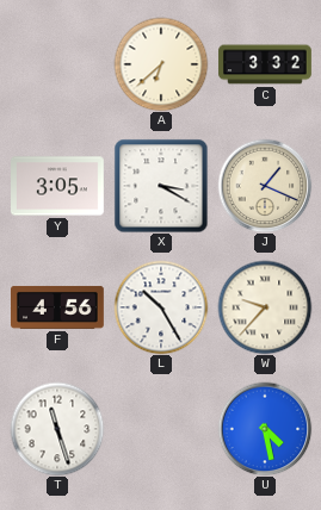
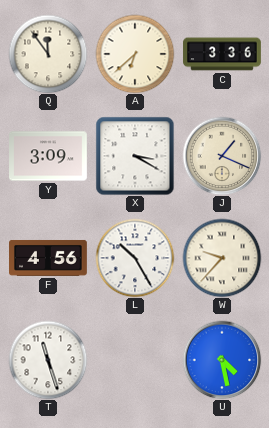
Q: none -> 11:54 (48, 54)
C: 3:32 -> 3:36 (222, 54)
Y: 3:05 -> 3:09 (49, 156)
